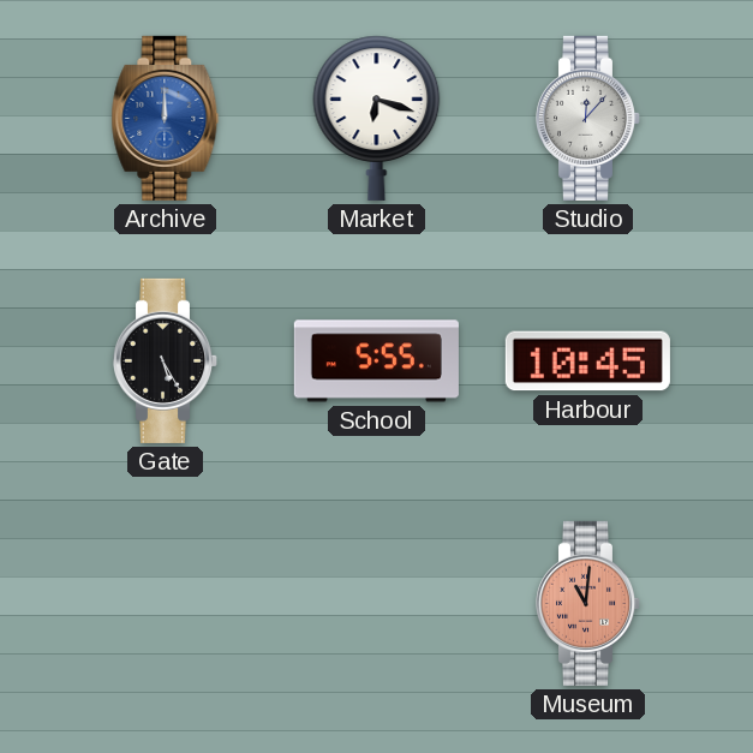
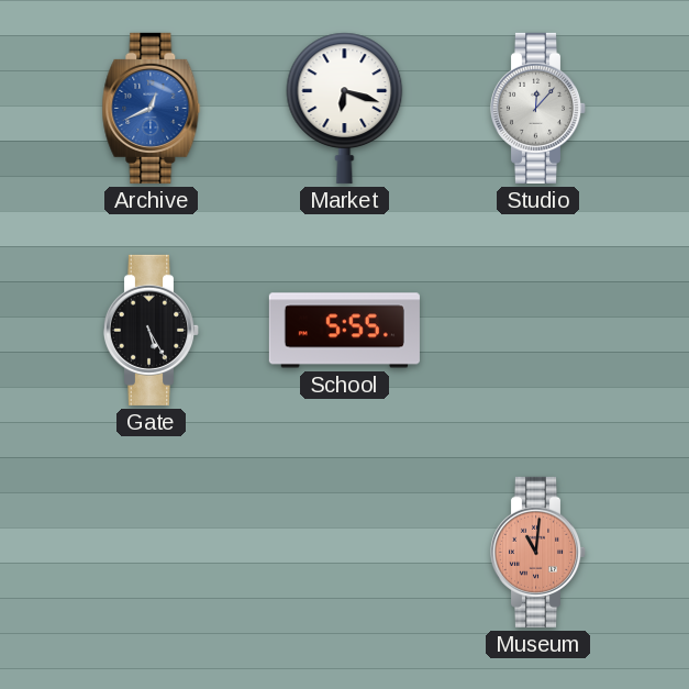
Archive: 12:00 -> 12:41 (152, 108)
Harbour: 10:45 -> none (587, 361)
